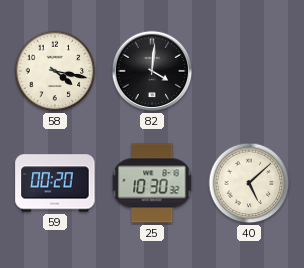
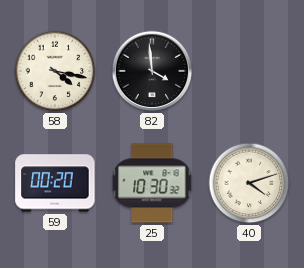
82: 4:01 -> 3:59 (152, 71)
40: 5:08 -> 4:12 (249, 183)
